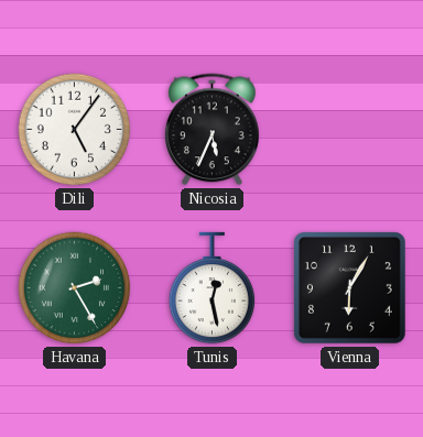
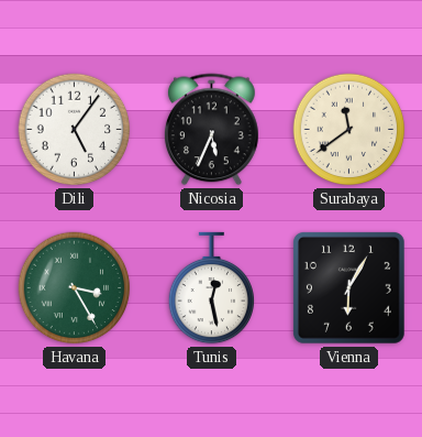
Surabaya: none -> 11:39 (349, 130)
Havana: 2:25 -> 3:25 (75, 288)
